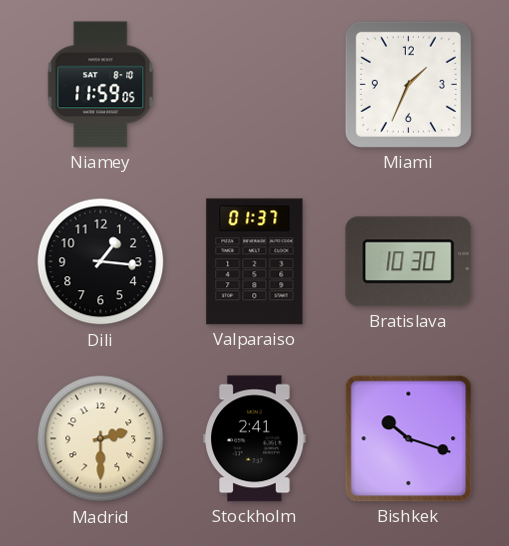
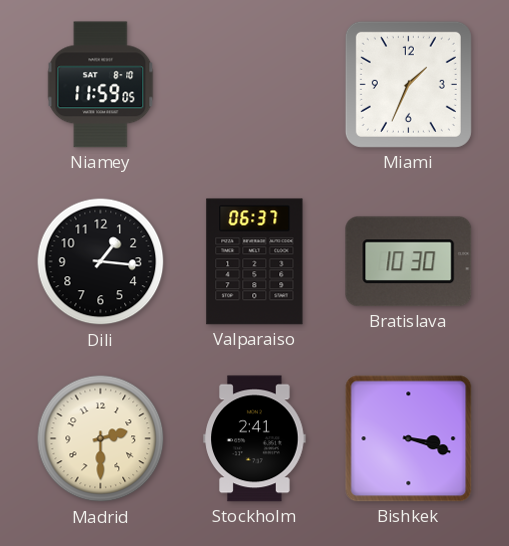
Valparaiso: 01:37 -> 06:37 (255, 262)
Bishkek: 10:18 -> 3:18 (409, 439)
